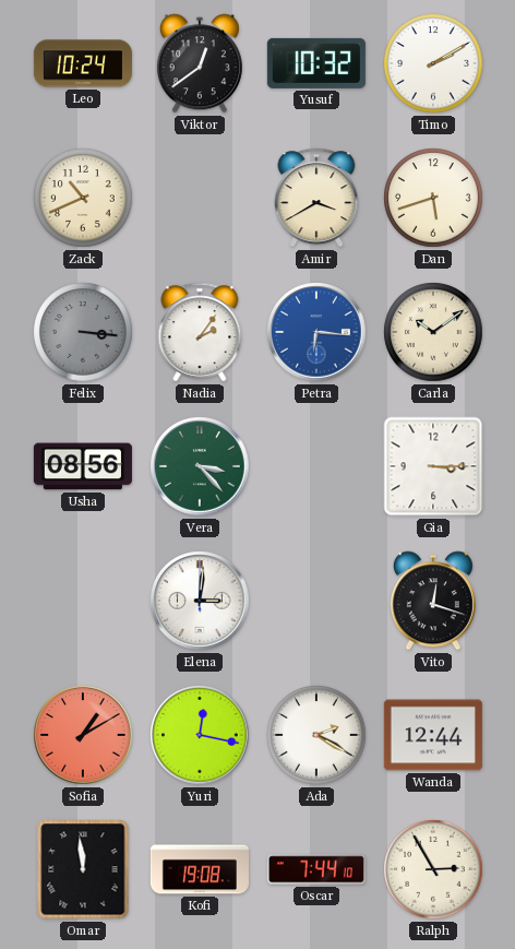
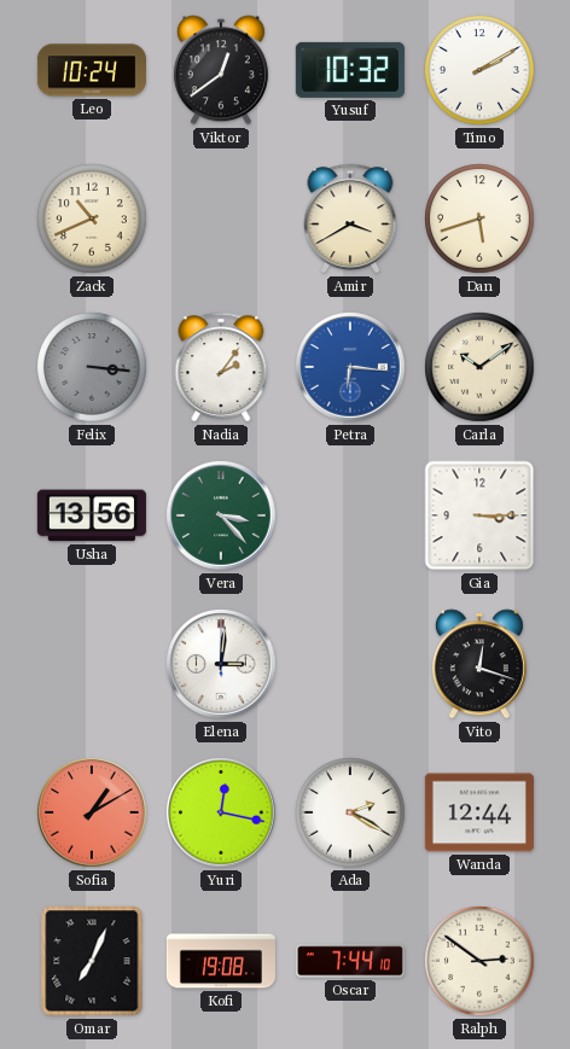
Usha: 08:56 -> 13:56 (92, 515)
Omar: 11:59 -> 7:04 (92, 961)
Ralph: 2:55 -> 2:51 (479, 961)
